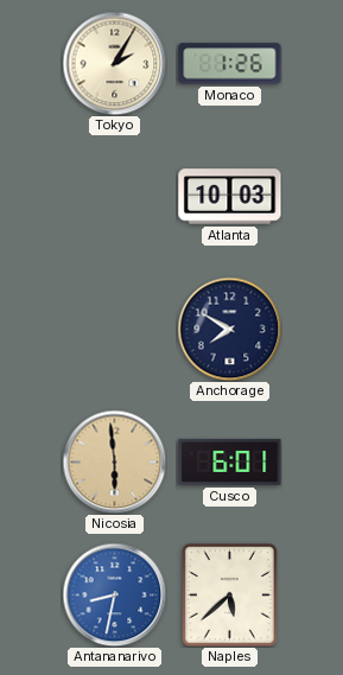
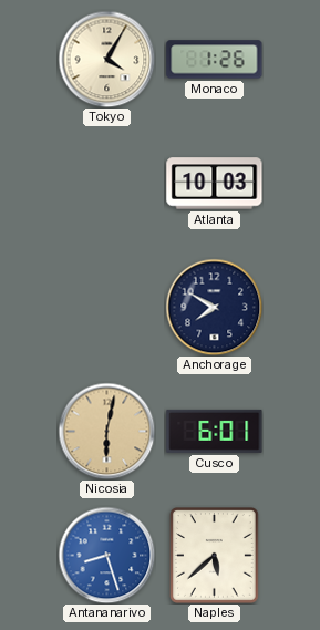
Tokyo: 2:05 -> 4:05 (106, 59)
Nicosia: 5:59 -> 6:02 (106, 431)
Antananarivo: 8:32 -> 8:27 (106, 555)
